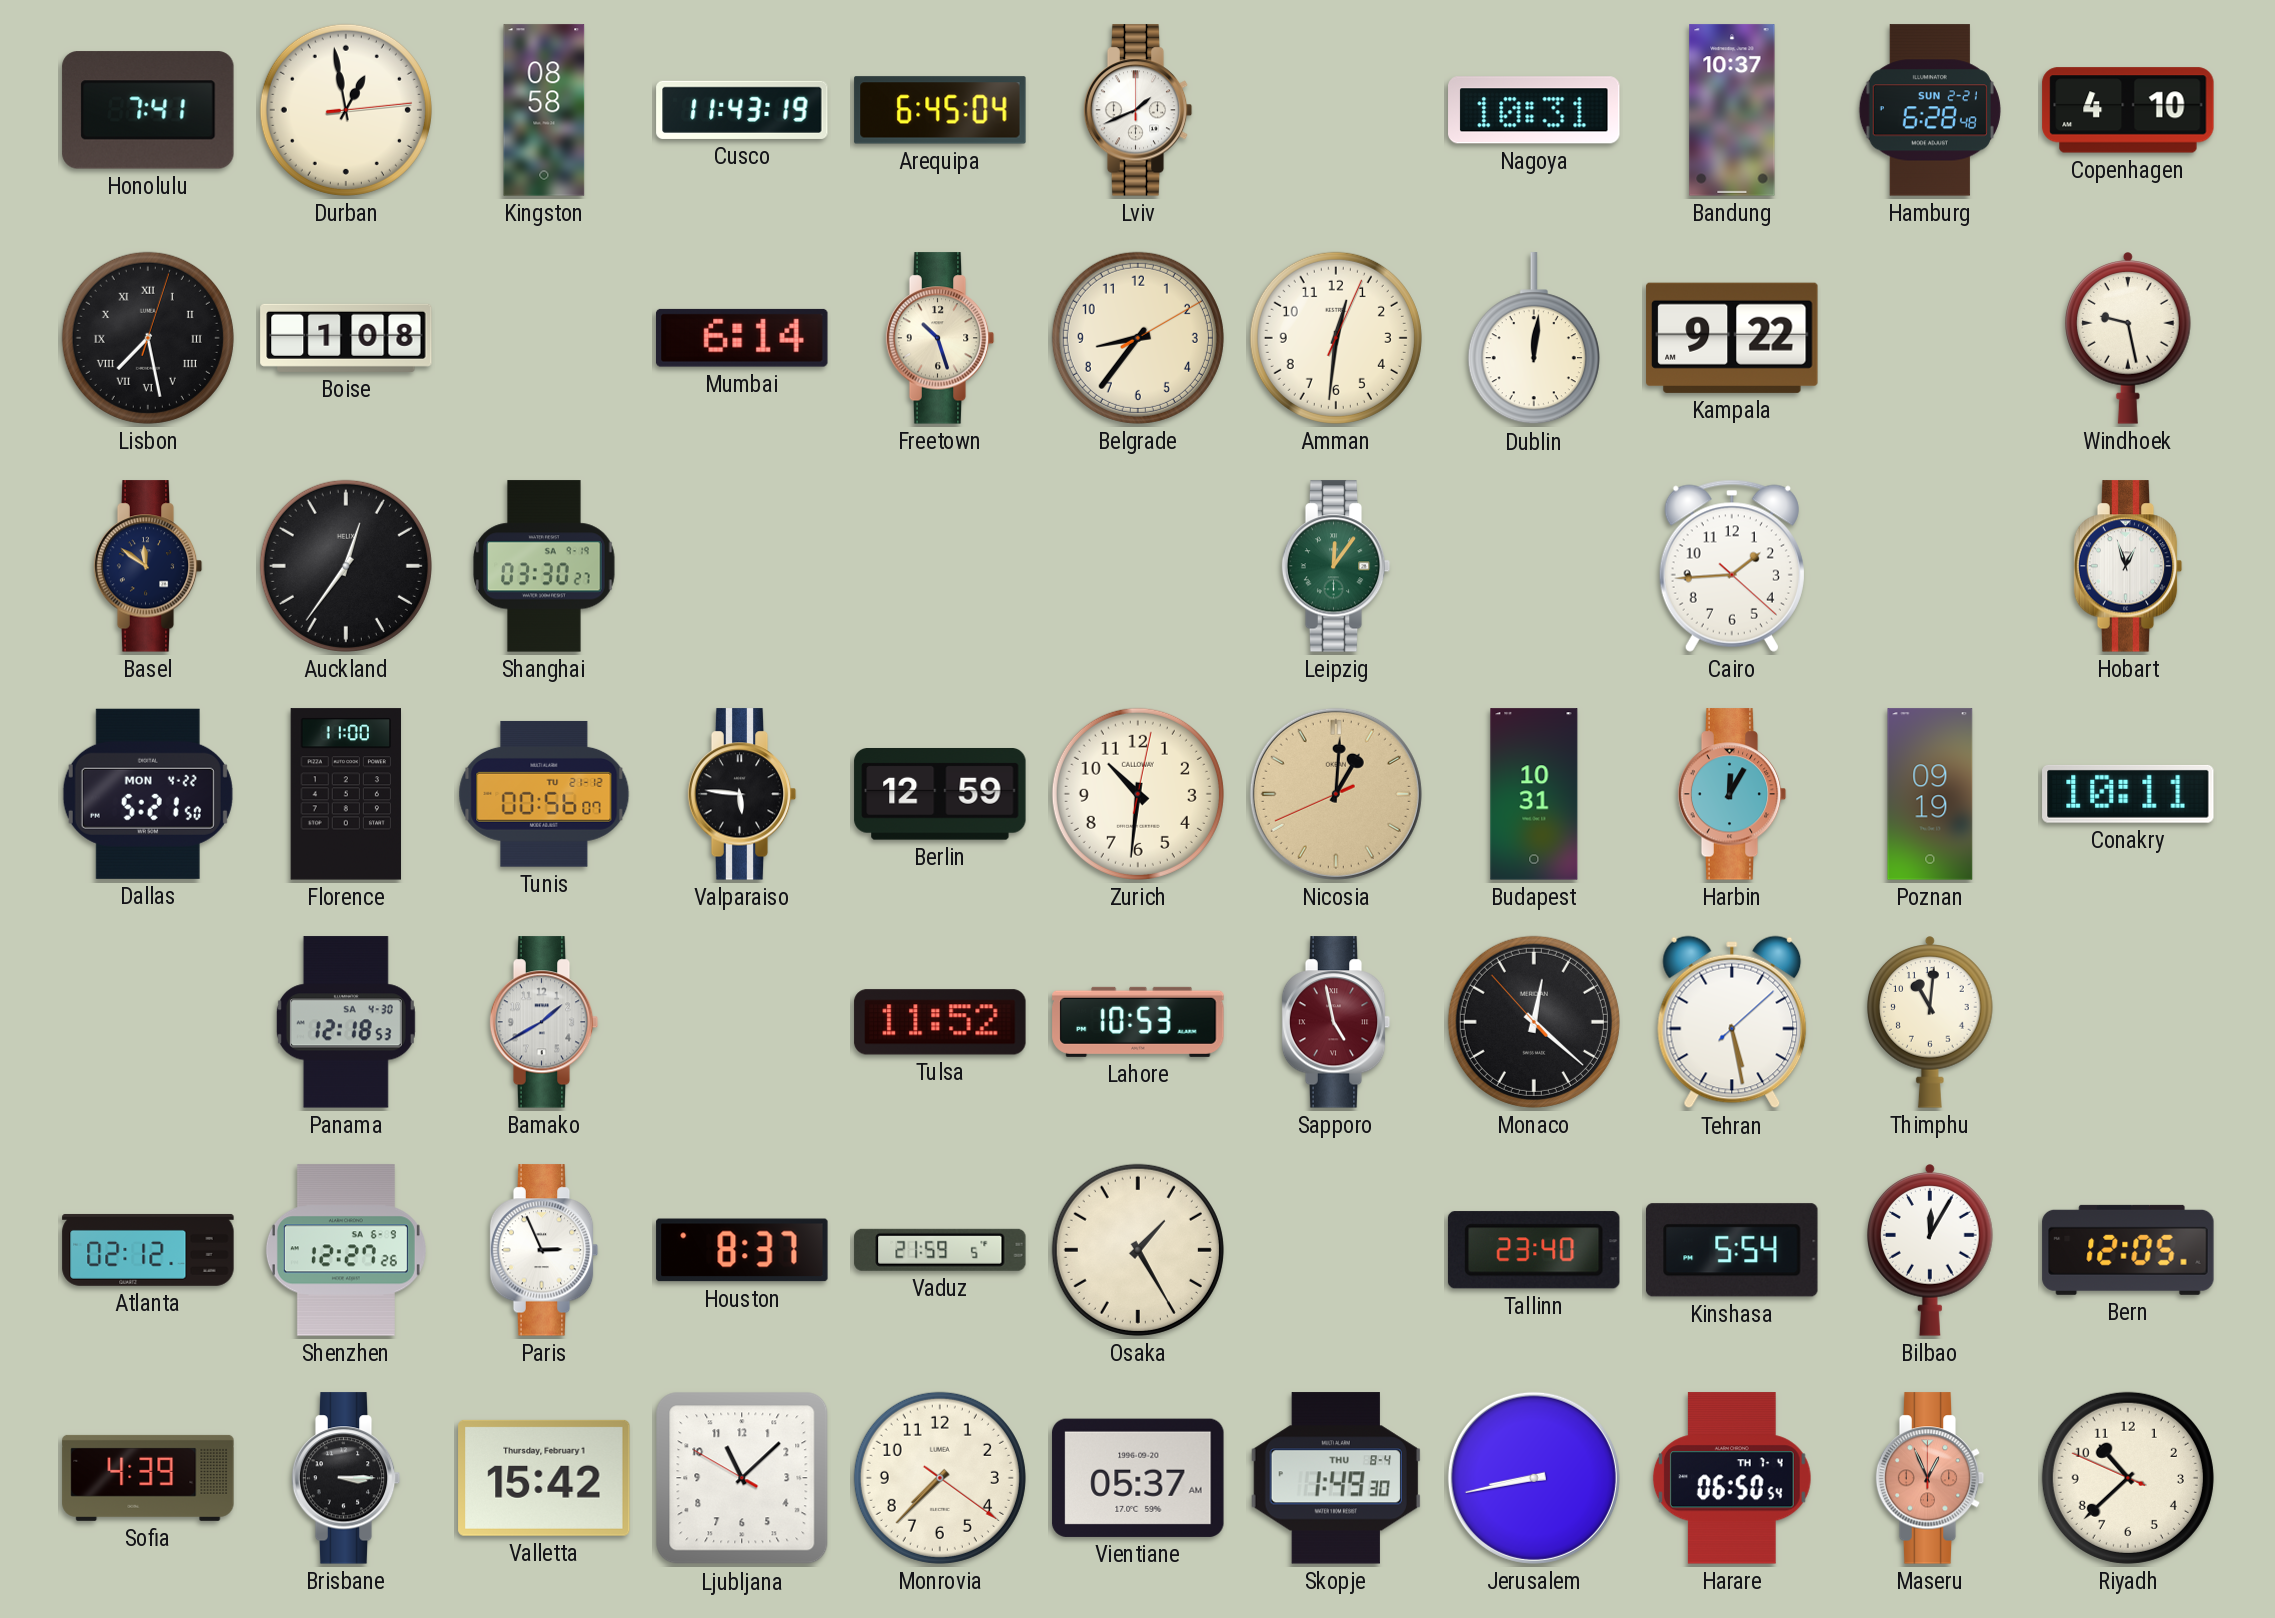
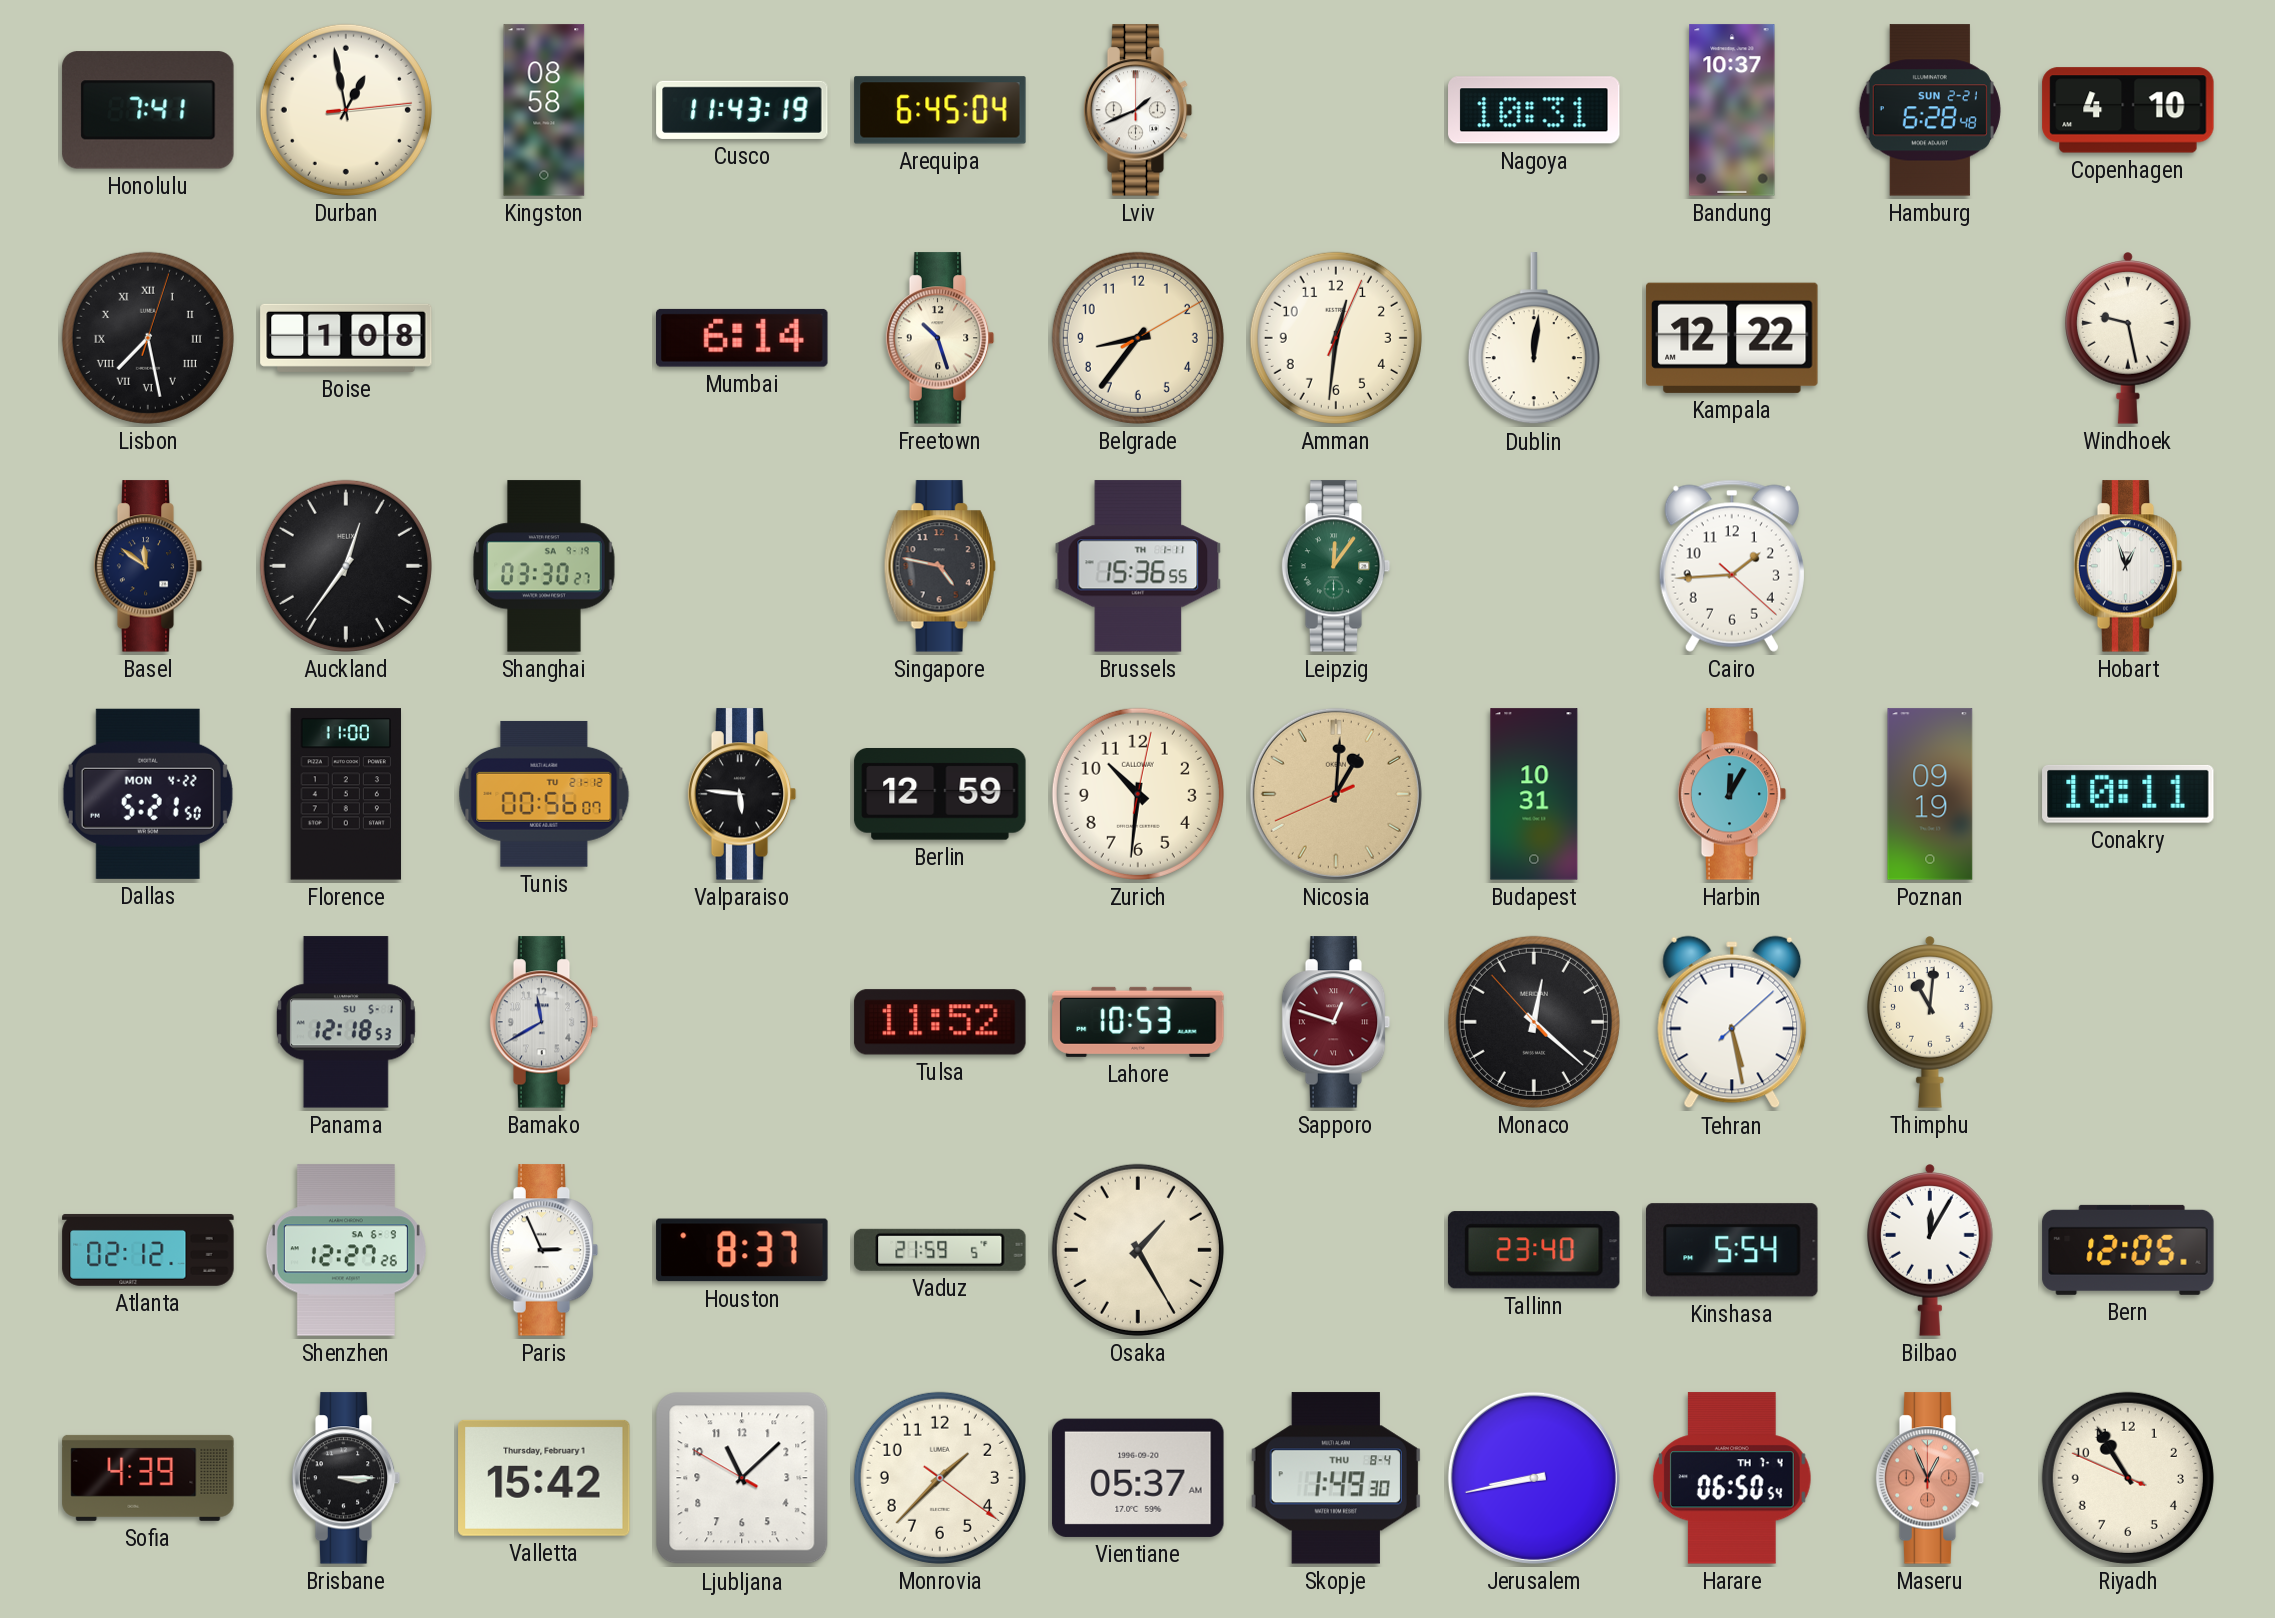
Kampala: 9:22 -> 12:22 (1732, 338)
Singapore: none -> 4:47 (940, 566)
Brussels: none -> 15:36 (1138, 566)
Panama date: SA 4-30 -> SU 5-1 (346, 1022)
Bamako: 1:40 -> 11:40 (544, 1022)
Sapporo: 4:58 -> 12:48 (1336, 1022)
Monrovia: 7:37 -> 1:37 (940, 1478)
Riyadh: 10:37 -> 10:54 (2128, 1478)
